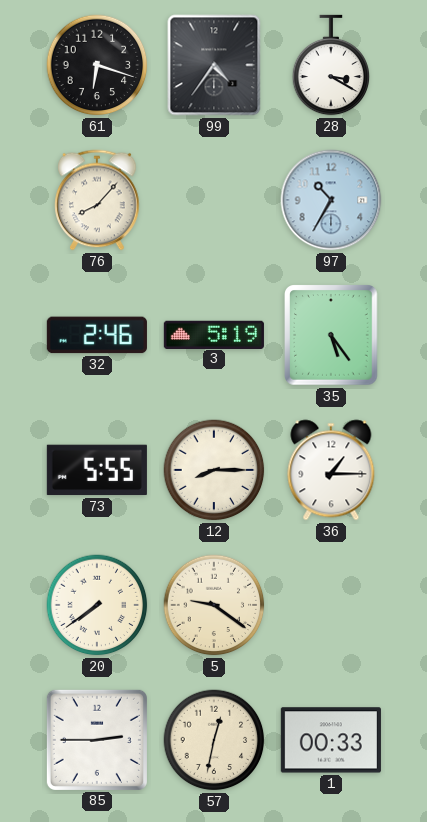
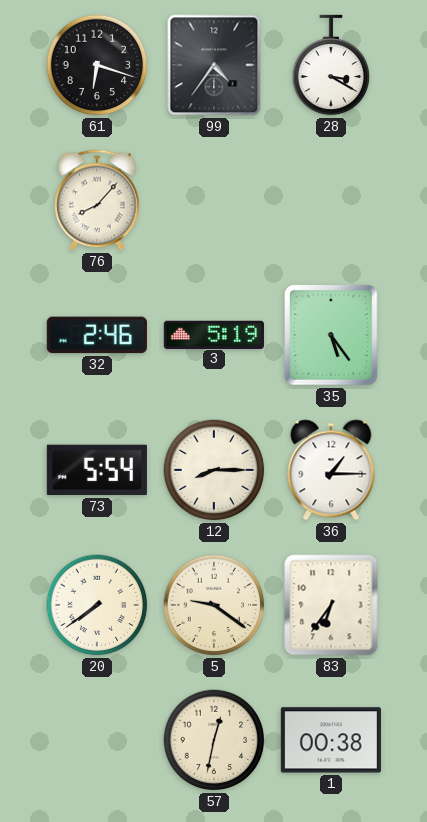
97: 10:35 -> none (331, 200)
73: 5:55 -> 5:54 (97, 470)
83: none -> 6:36 (331, 605)
85: 2:45 -> none (97, 740)
1: 00:33 -> 00:38 (331, 740)
